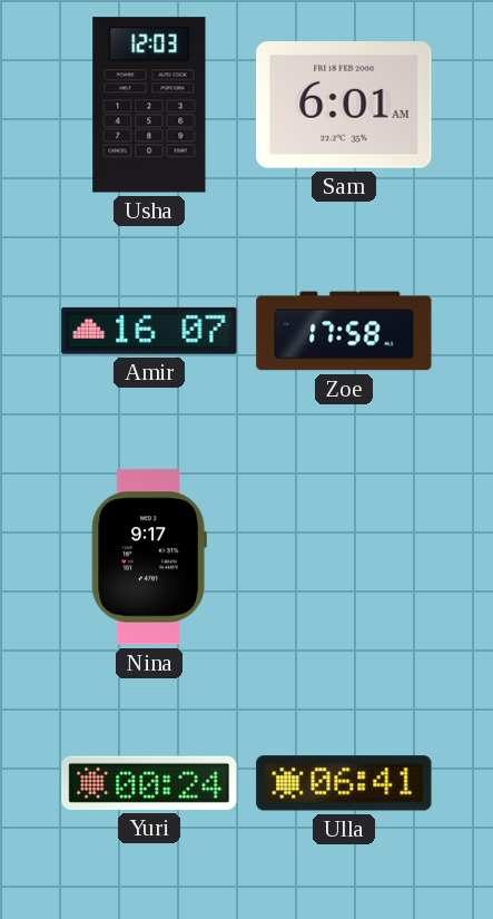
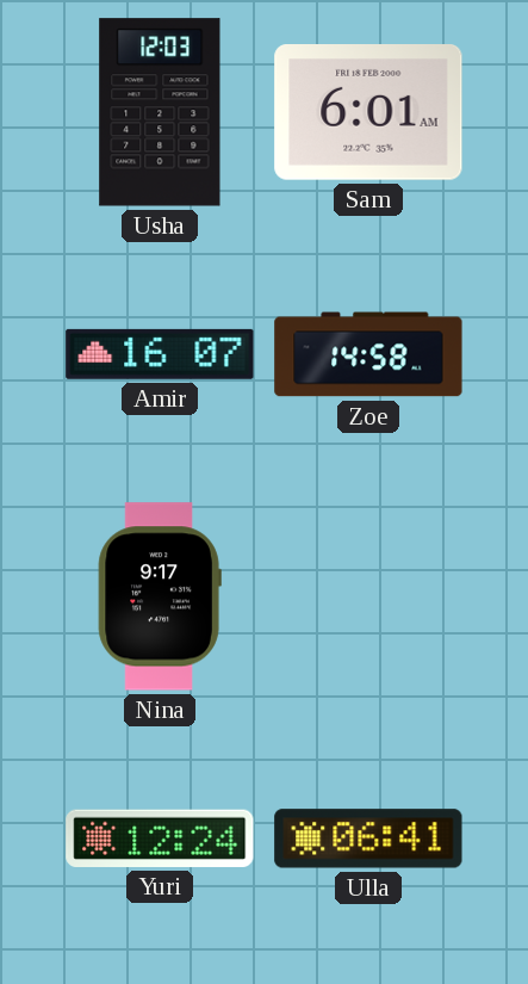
Zoe: 17:58 -> 14:58 (368, 354)
Yuri: 00:24 -> 12:24 (160, 838)
